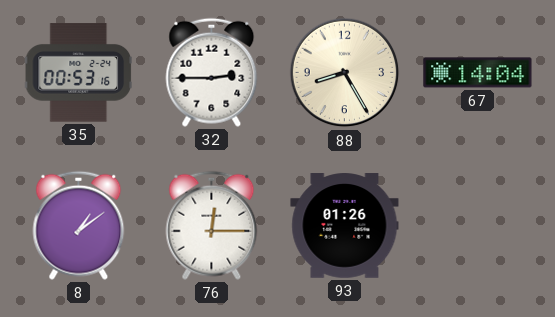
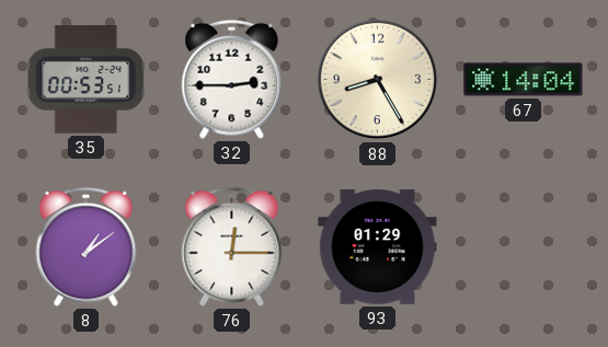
35: 00:53:16 -> 00:53:51 (85, 80)
93: 01:26 -> 01:29 (378, 247)
